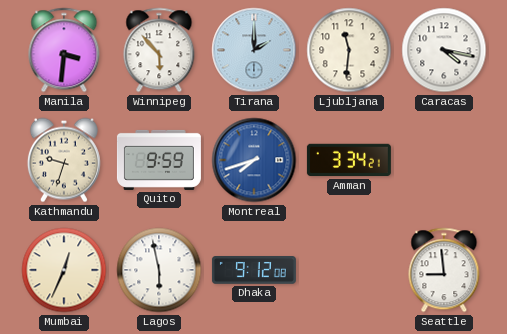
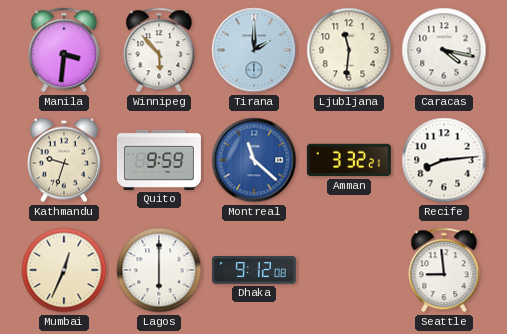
Montreal: 7:42 -> 11:22 (254, 160)
Amman: 3:34 -> 3:32 (349, 160)
Recife: none -> 8:14 (444, 160)
Lagos: 5:58 -> 6:00 (159, 270)
